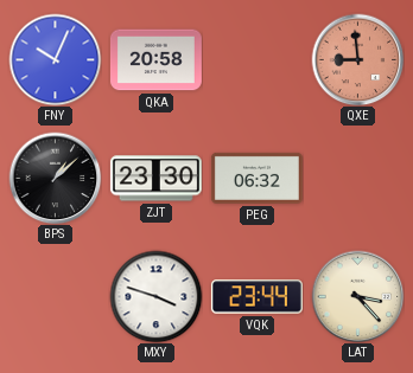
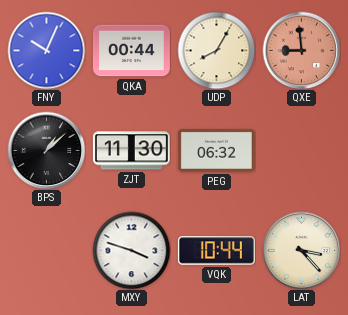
QKA: 20:58 -> 00:44 (131, 51)
UDP: none -> 8:05 (216, 50)
ZJT: 23:30 -> 11:30 (131, 151)
VQK: 23:44 -> 10:44 (216, 251)
